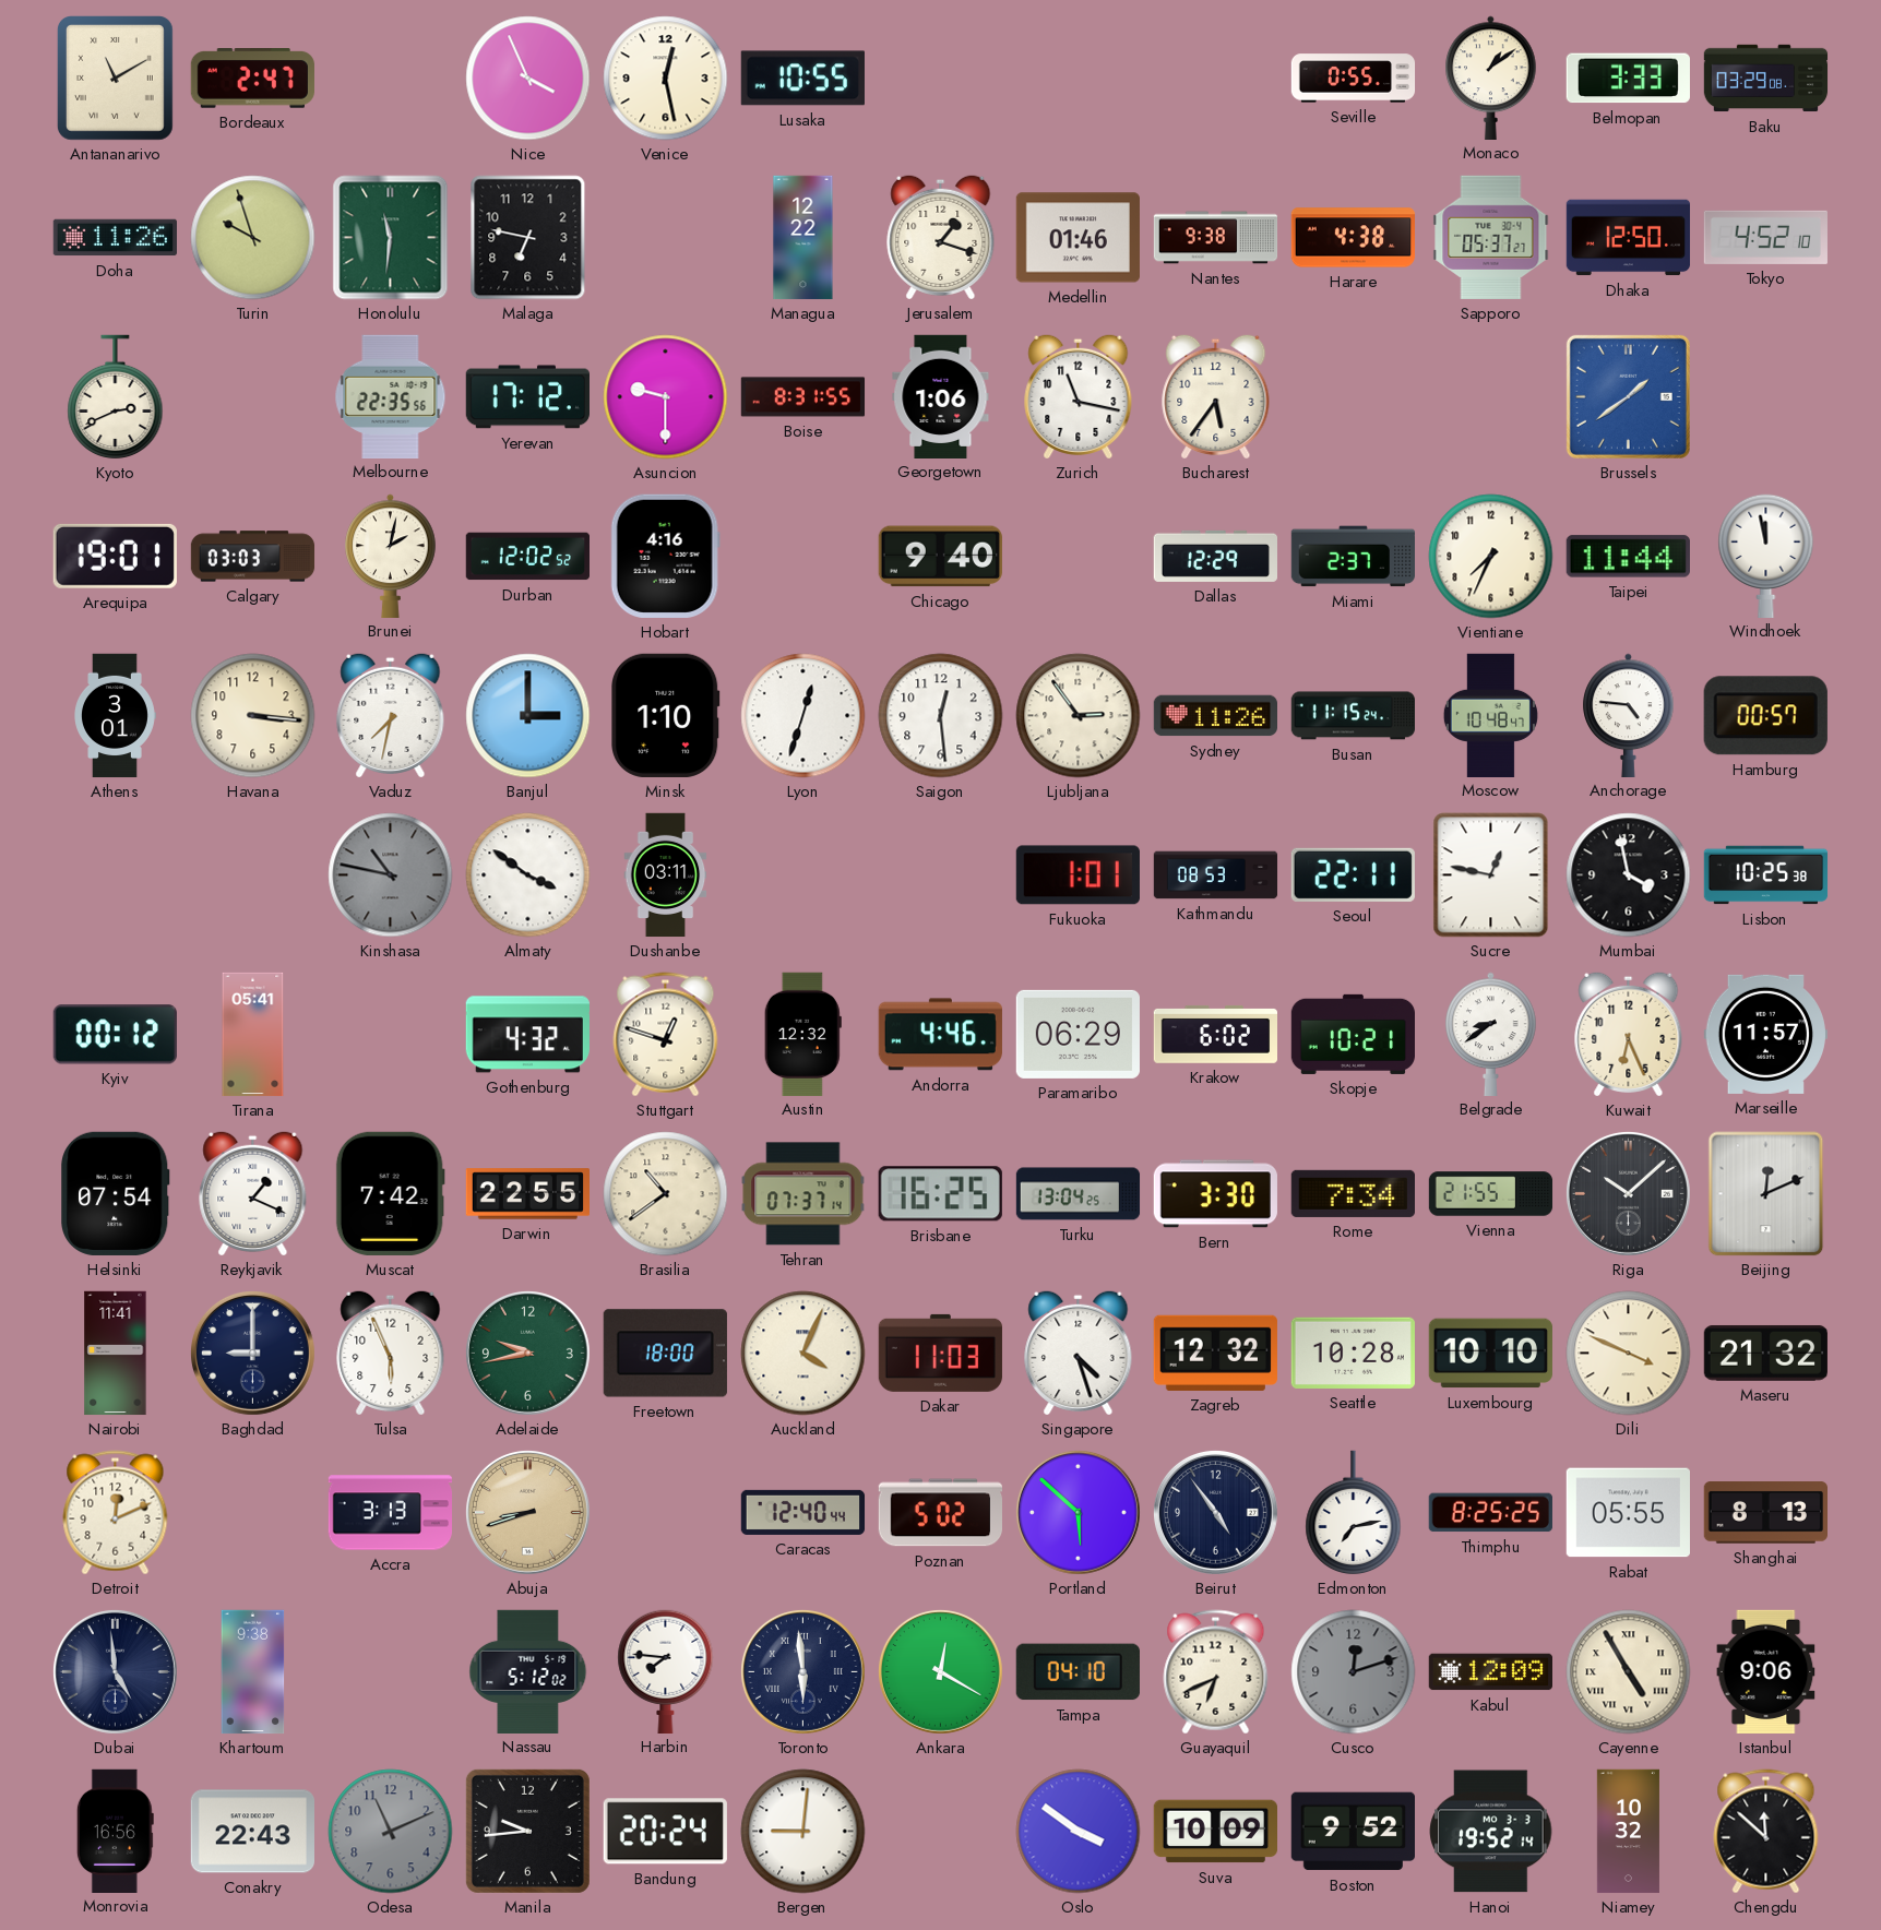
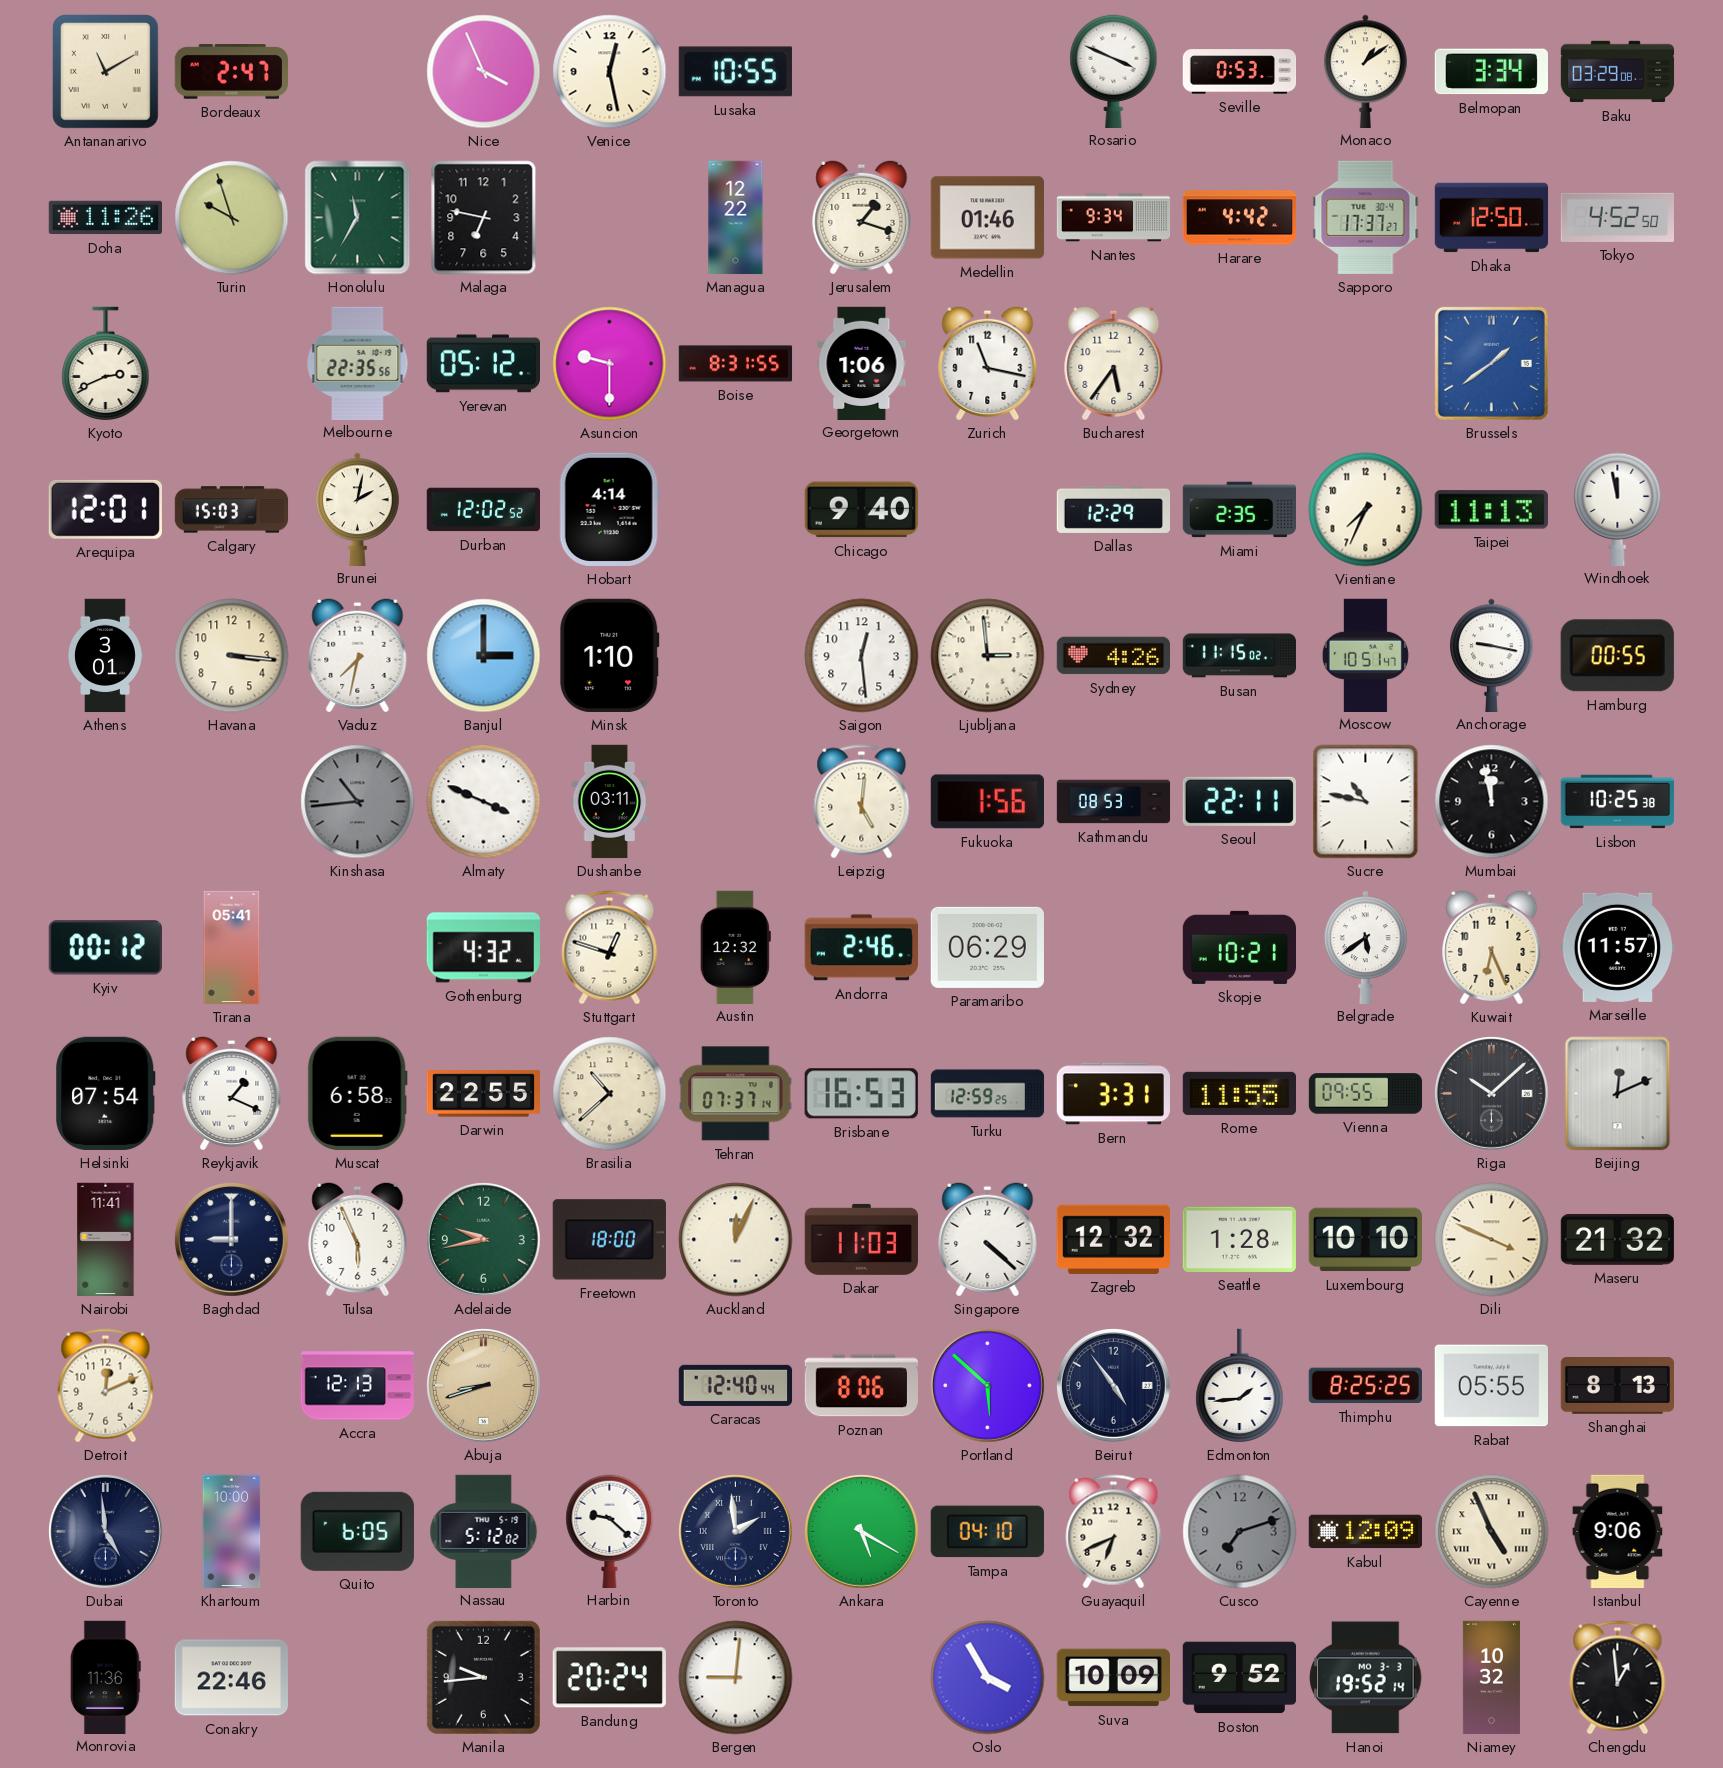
Rosario: none -> 3:49 (1114, 71)
Seville: 0:55 -> 0:53 (1240, 72)
Belmopan: 3:33 -> 3:34 (1491, 72)
Honolulu: 11:31 -> 11:35 (358, 218)
Nantes: 9:38 -> 9:34 (1114, 218)
Harare: 4:38 -> 4:42 (1240, 218)
Sapporo: 05:37 -> 17:37 (1366, 217)
Tokyo: 4:52:10 -> 4:52:50 (1617, 217)
Yerevan: 17:12 -> 05:12 (483, 364)
Arequipa: 19:01 -> 12:01 (105, 509)
Calgary: 03:03 -> 15:03 (232, 510)
Hobart: 4:16 -> 4:14 (609, 509)
Miami: 2:37 -> 2:35 (1239, 510)
Taipei: 11:44 -> 11:13 (1491, 510)
Lyon: 12:33 -> none (803, 716)
Ljubljana: 2:54 -> 2:59 (988, 656)
Sydney: 11:26 -> 4:26 (1113, 656)
Busan: 11:15:24 -> 11:15:02 (1239, 656)
Moscow: 10:48 -> 10:51 (1365, 655)
Anchorage: 4:46 -> 9:17 (1492, 655)
Hamburg: 00:57 -> 00:55 (1617, 656)
Kinshasa: 10:47 -> 10:44 (358, 802)
Almaty: 3:51 -> 3:49 (484, 802)
Leipzig: none -> 5:01 (862, 802)
Fukuoka: 1:01 -> 1:56 (987, 802)
Sucre: 12:47 -> 10:47 (1366, 802)
Mumbai: 3:58 -> 11:58 (1492, 802)
Andorra: 4:46 -> 2:46 (861, 948)
Krakow: 6:02 -> none (1215, 1034)
Belgrade: 8:39 -> 5:39 (1366, 947)
Muscat: 7:42 -> 6:58 (357, 1093)
Brasilia: 10:39 -> 10:38 (610, 1094)
Brisbane: 16:25 -> 16:53 (861, 1094)
Turku: 13:04 -> 12:59 (988, 1094)
Bern: 3:30 -> 3:31 (1113, 1094)
Rome: 7:34 -> 11:55 (1239, 1093)
Vienna: 21:55 -> 09:55 (1366, 1094)
Auckland: 4:04 -> 12:04 (736, 1240)
Singapore: 4:27 -> 4:22 (988, 1239)
Seattle: 10:28 -> 1:28 (1239, 1239)
Accra: 3:13 -> 12:13 (358, 1386)
Poznan: 5:02 -> 8:06 (861, 1386)
Edmonton: 7:13 -> 1:44 (1240, 1386)
Khartoum: 9:38 -> 10:00 (232, 1532)
Quito: none -> 6:05 (357, 1531)
Harbin: 7:46 -> 9:22 (610, 1531)
Toronto: 5:59 -> 1:59 (735, 1531)
Ankara: 12:20 -> 5:20 (861, 1531)
Cusco: 12:12 -> 7:12 (1240, 1532)
Cayenne: 4:55 -> 4:56 (1492, 1532)
Monrovia: 16:56 -> 11:36 (105, 1677)
Conakry: 22:43 -> 22:46 (231, 1678)
Odesa: 11:11 -> none (391, 1832)
Oslo: 3:51 -> 3:55 (988, 1678)
Chengdu: 11:52 -> 12:59 (1618, 1678)
